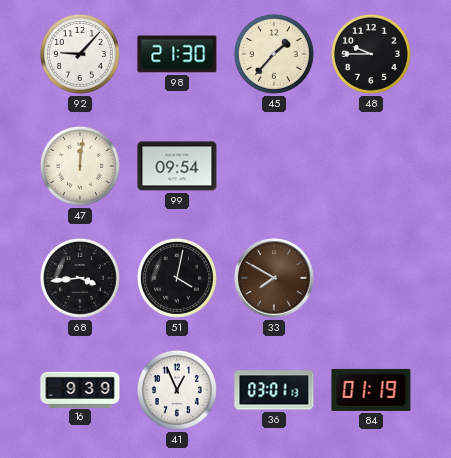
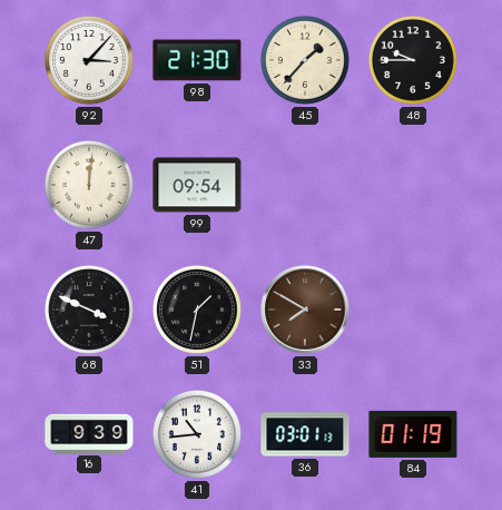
92: 9:07 -> 3:07 (89, 60)
68: 3:44 -> 3:49 (89, 310)
51: 4:02 -> 1:32 (197, 310)
41: 12:56 -> 10:44 (197, 434)
